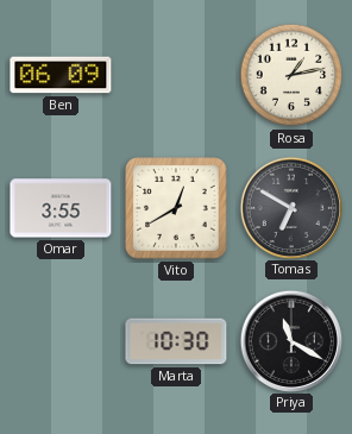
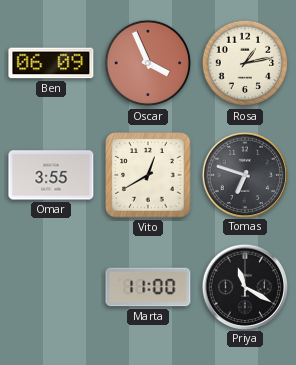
Oscar: none -> 3:56 (148, 63)
Tomas: 6:50 -> 6:48 (244, 174)
Marta: 10:30 -> 11:00 (148, 287)
